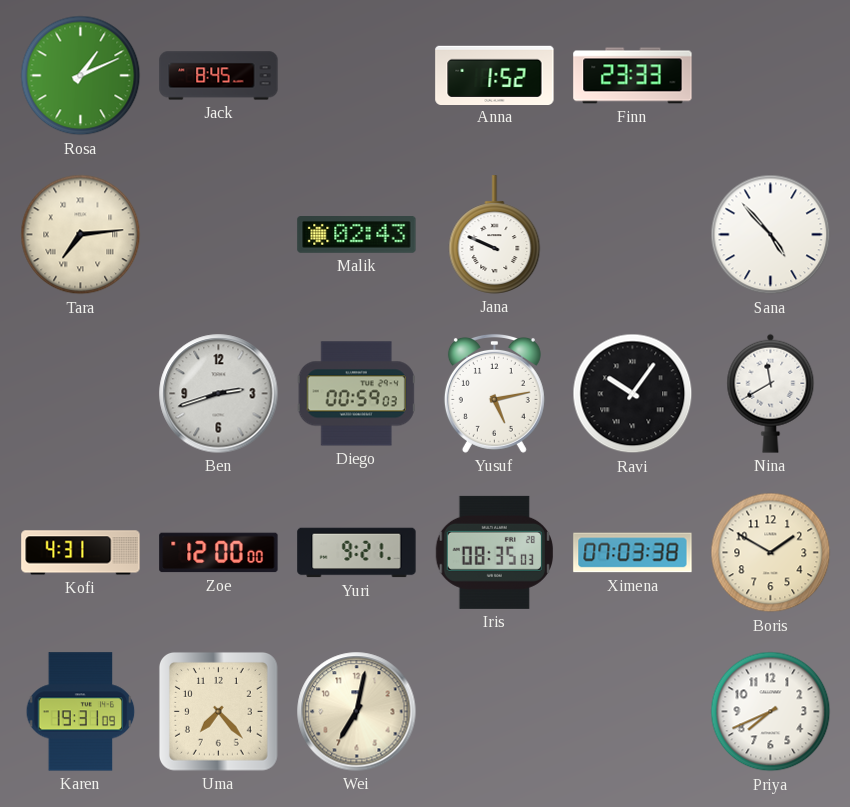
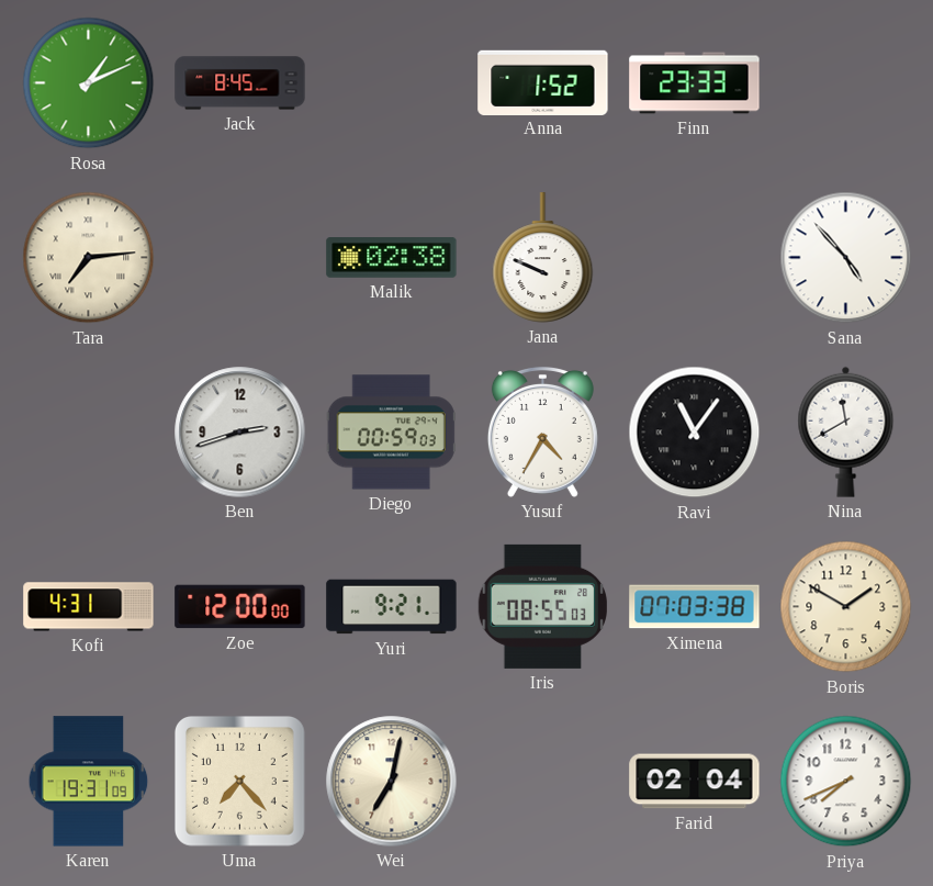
Malik: 02:43 -> 02:38 (392, 258)
Yusuf: 5:13 -> 4:35 (542, 431)
Ravi: 10:06 -> 11:06 (695, 433)
Iris: 08:35 -> 08:55 (542, 606)
Farid: none -> 02:04 (695, 782)
